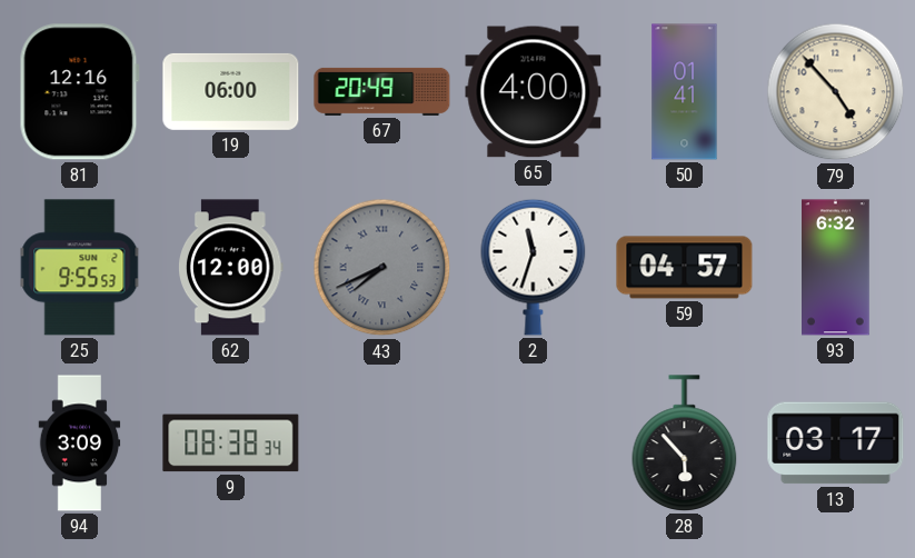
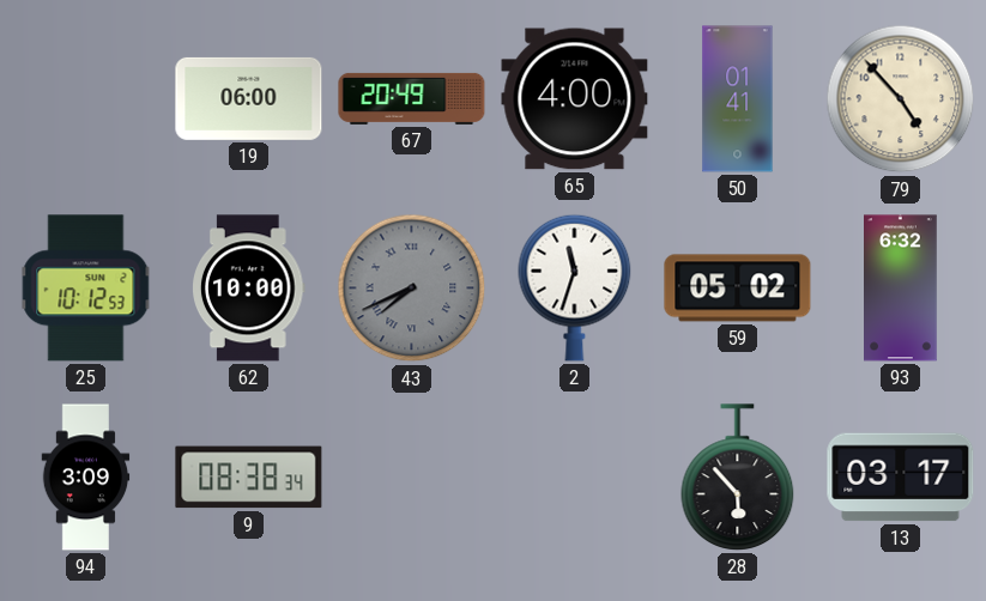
81: 12:16 -> none (79, 92)
25: 9:55 -> 10:12 (86, 289)
62: 12:00 -> 10:00 (249, 289)
59: 04:57 -> 05:02 (738, 289)
